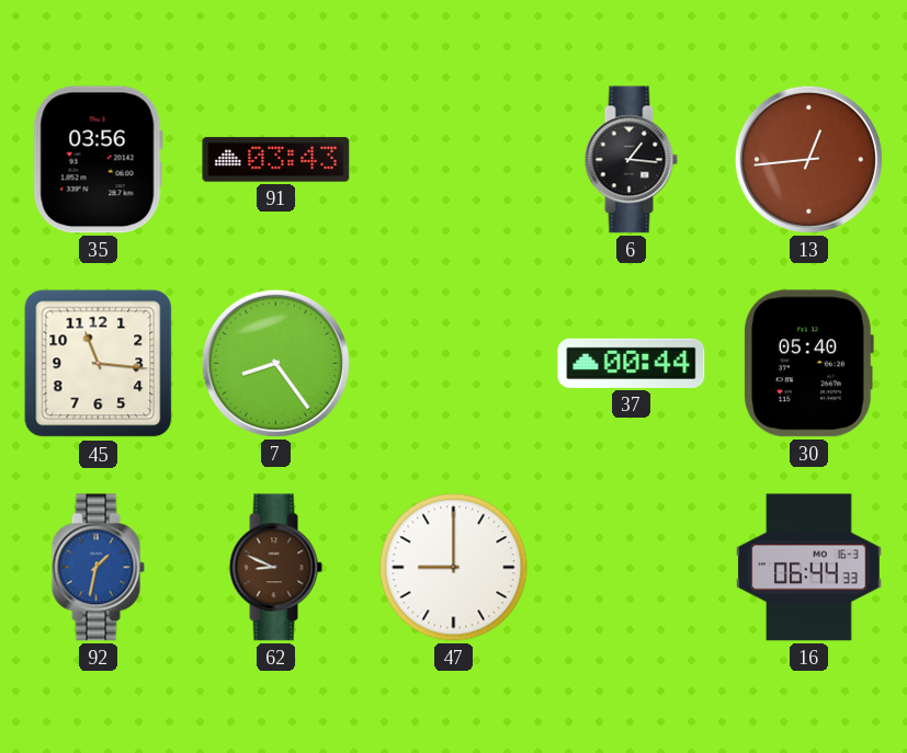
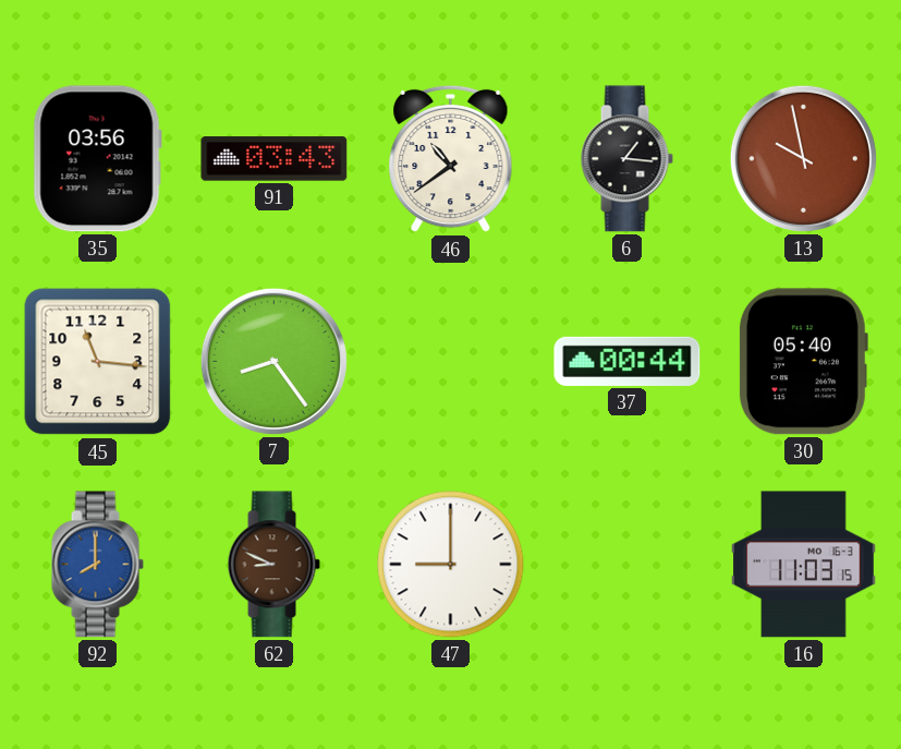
46: none -> 10:39 (451, 159)
13: 12:44 -> 9:58 (803, 158)
92: 1:32 -> 8:00 (97, 565)
16: 06:44 -> 11:03 (804, 565)
